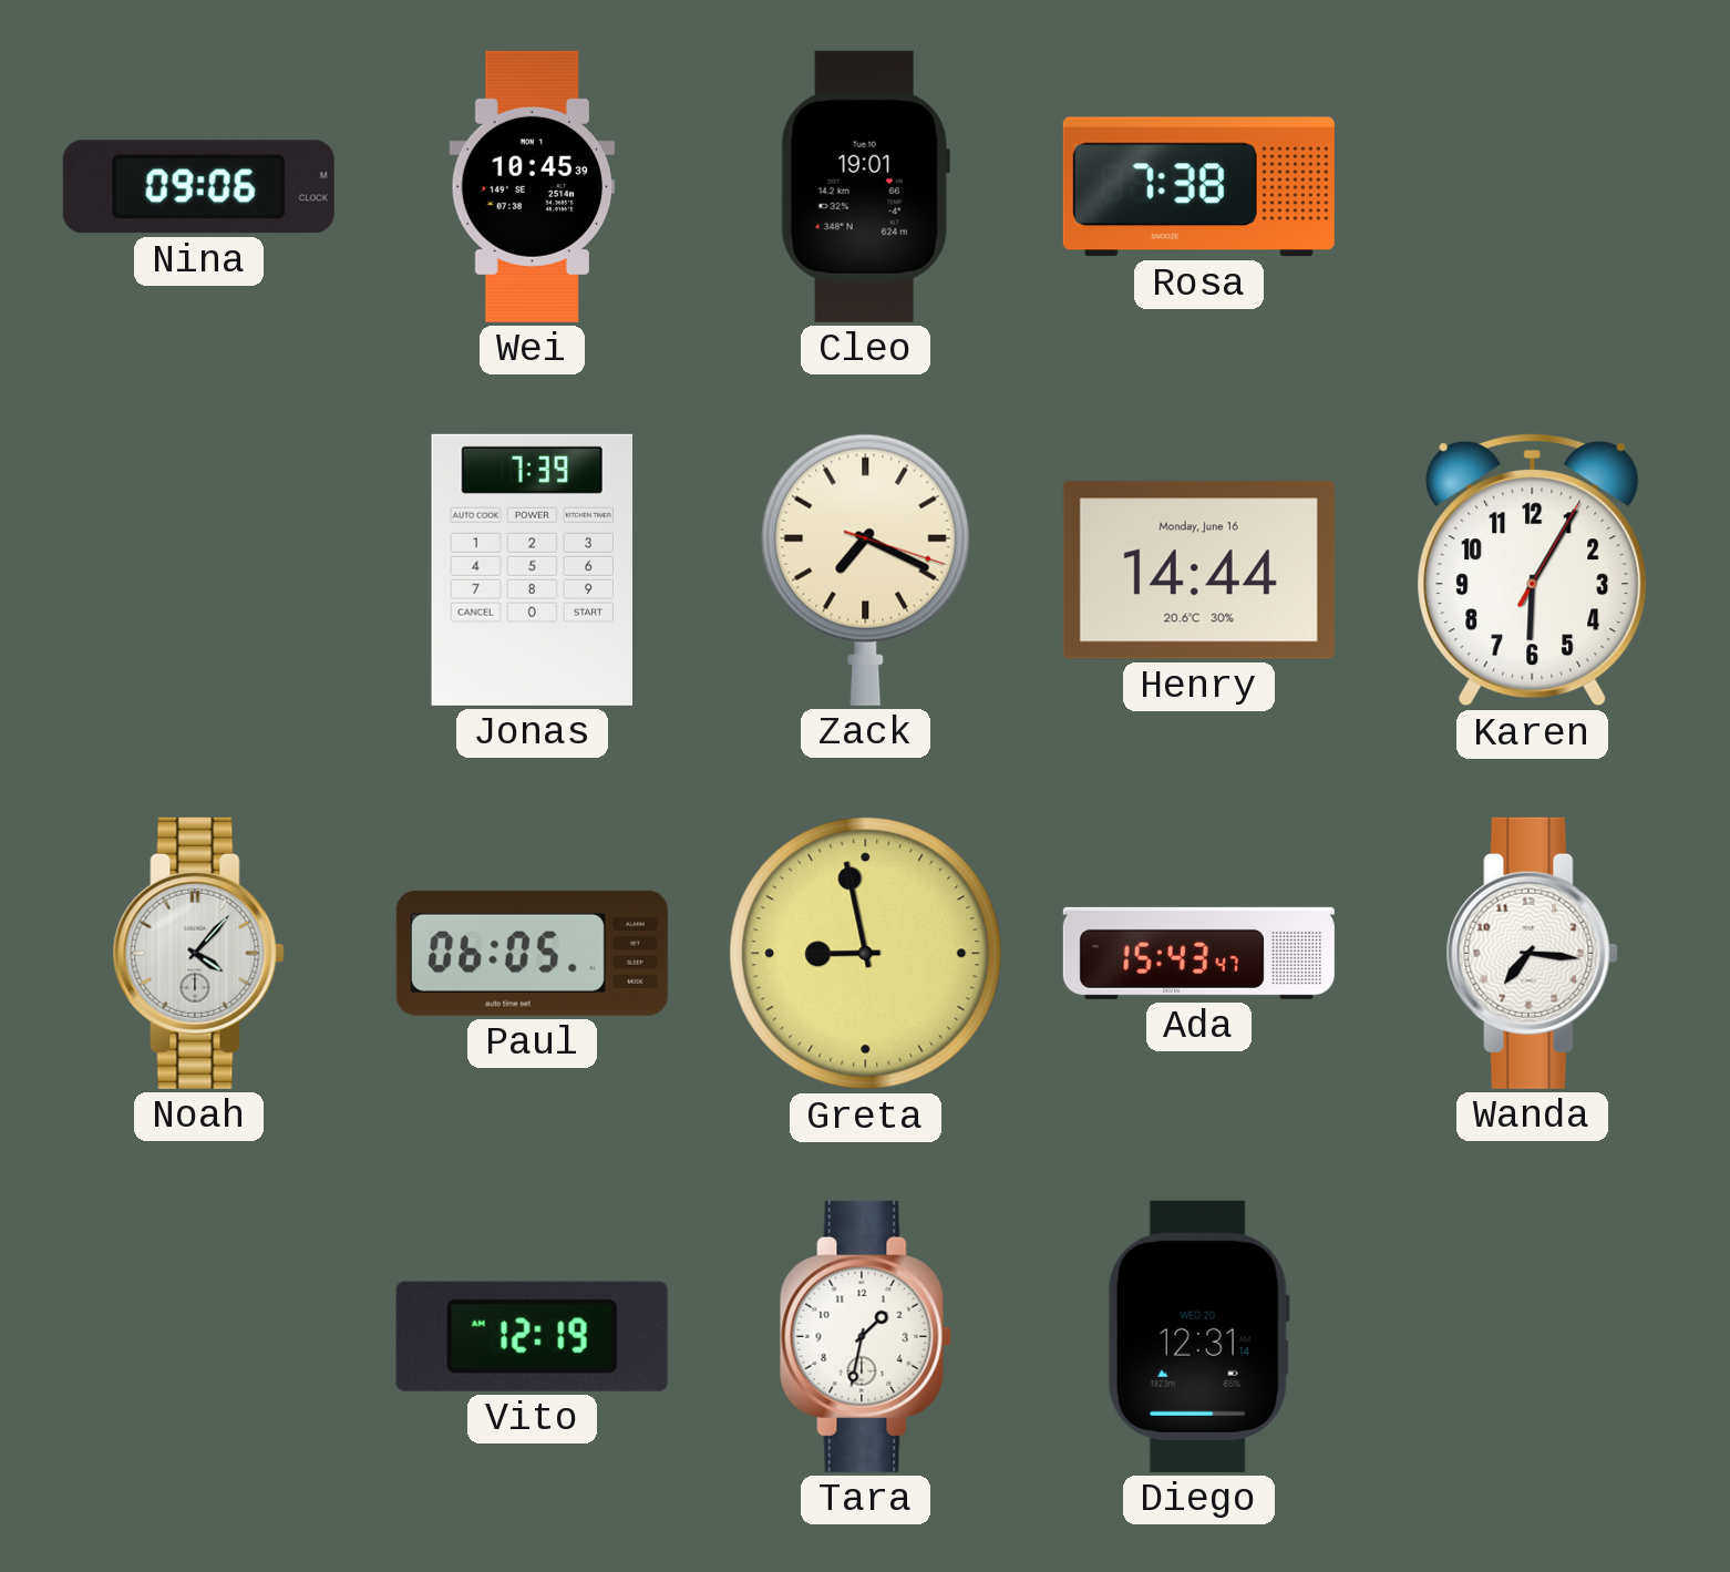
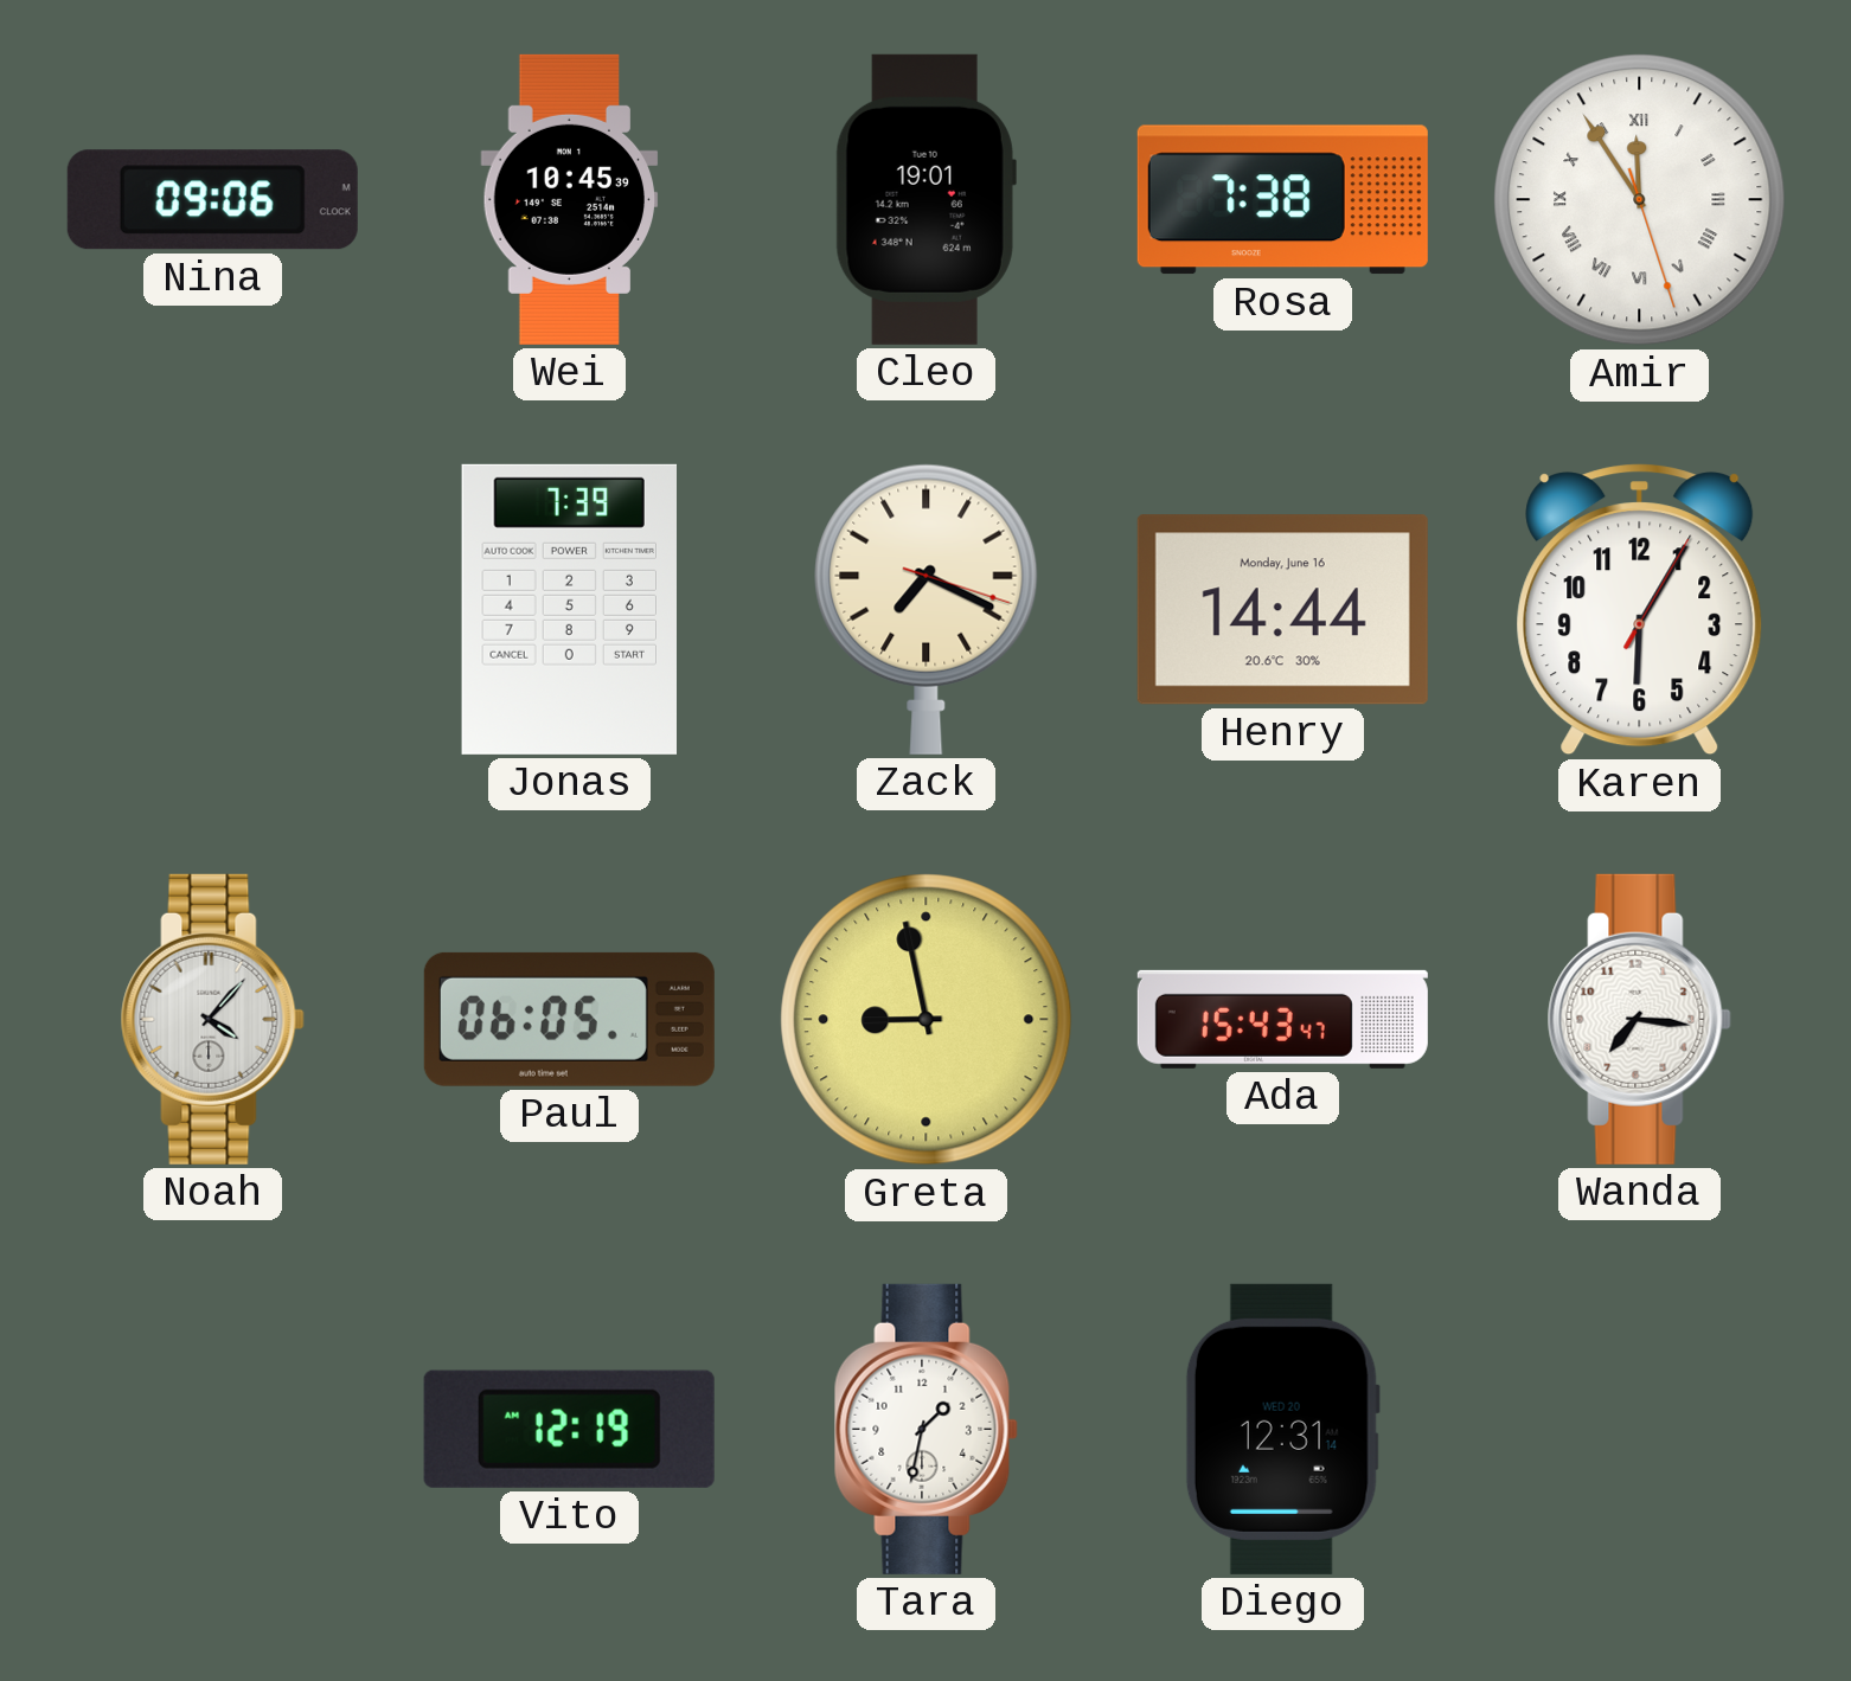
Amir: none -> 11:54 (1640, 200)
